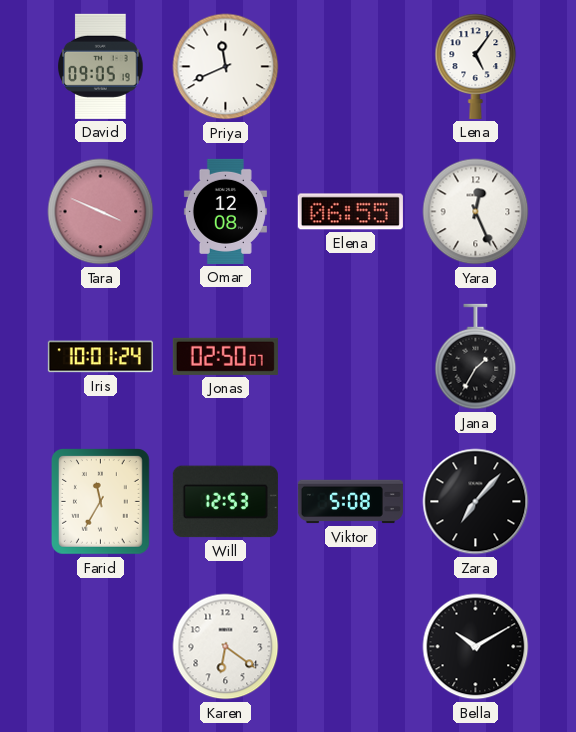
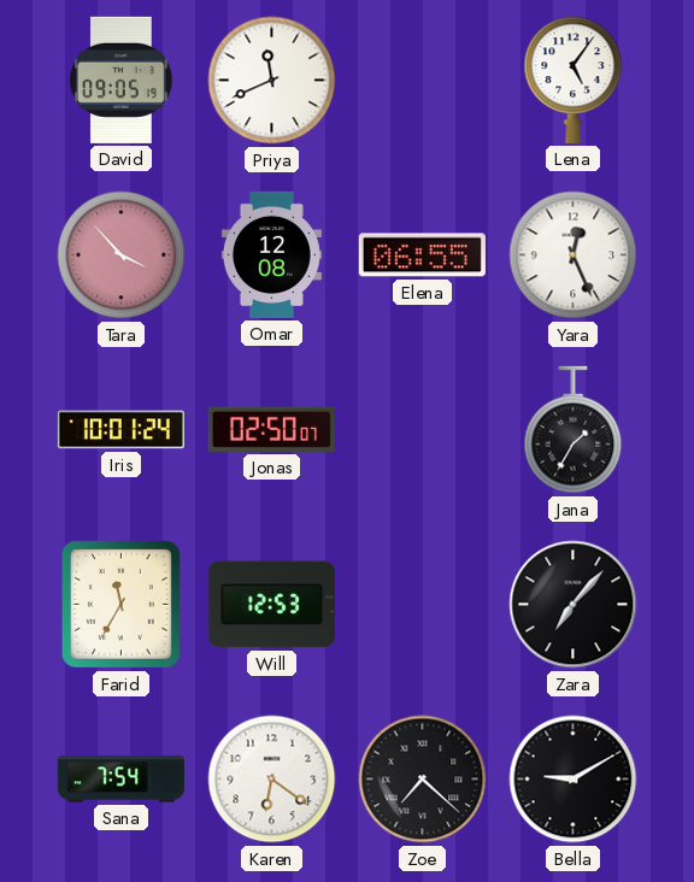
Tara: 3:49 -> 3:53 (122, 255)
Viktor: 5:08 -> none (350, 502)
Sana: none -> 7:54 (120, 780)
Zoe: none -> 7:22 (423, 780)
Bella: 10:10 -> 9:10 (574, 780)
